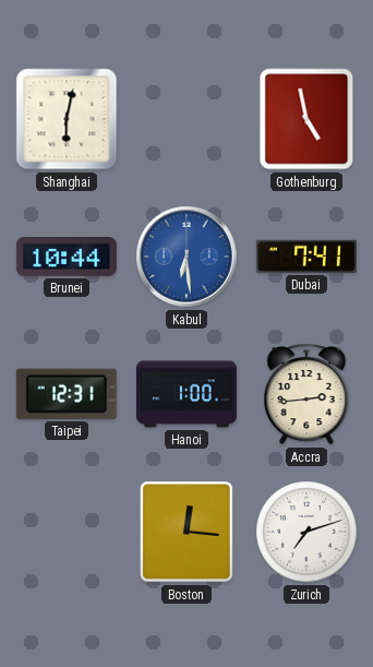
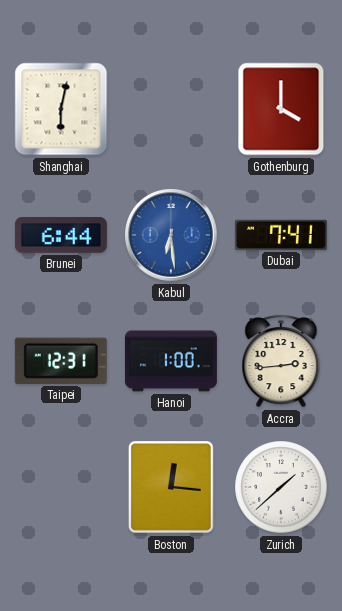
Gothenburg: 4:58 -> 4:00 (281, 109)
Brunei: 10:44 -> 6:44 (61, 235)
Zurich: 7:12 -> 1:38 (281, 487)
